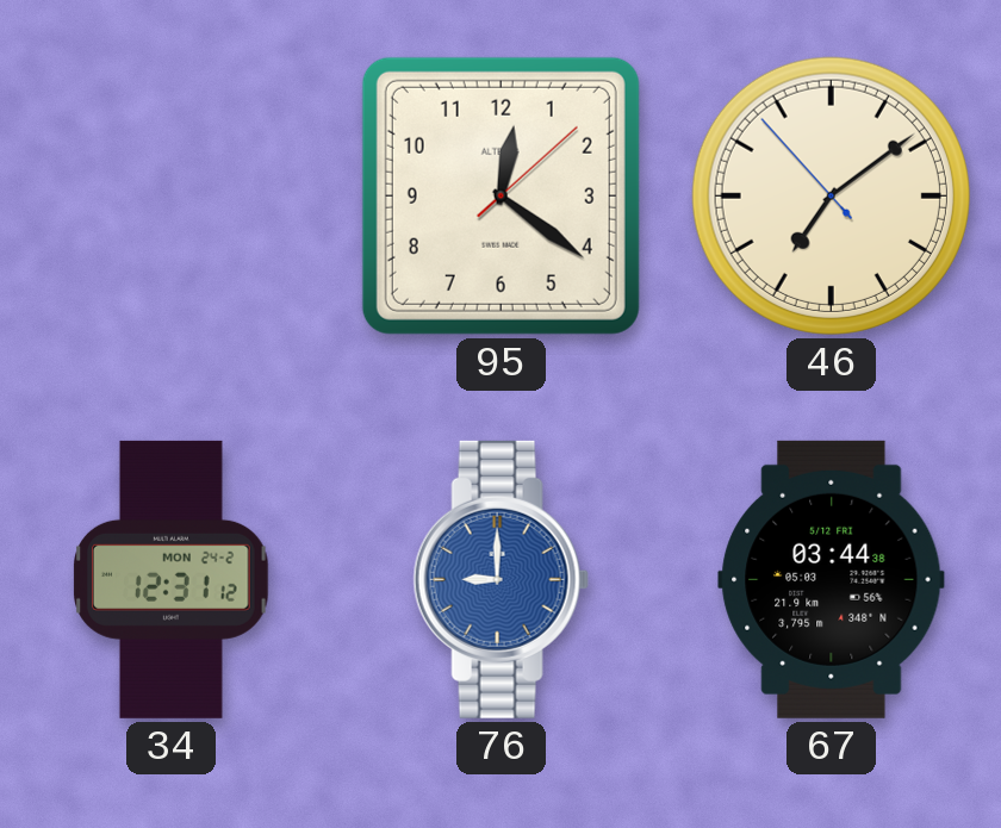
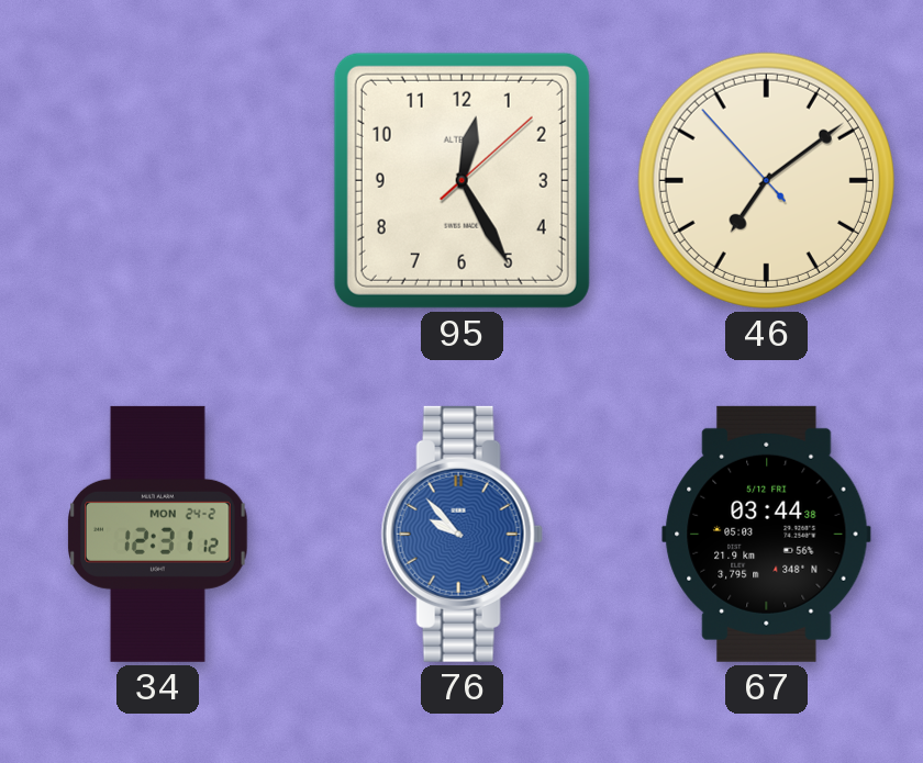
95: 12:21 -> 12:25 (462, 180)
76: 9:00 -> 9:53 (462, 534)
